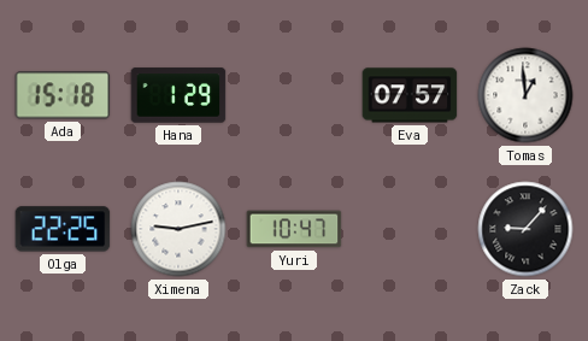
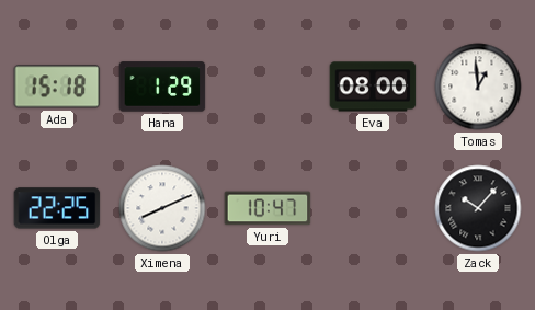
Eva: 07:57 -> 08:00 (373, 87)
Ximena: 9:13 -> 8:11 (162, 208)
Zack: 9:07 -> 10:07 (478, 208)
